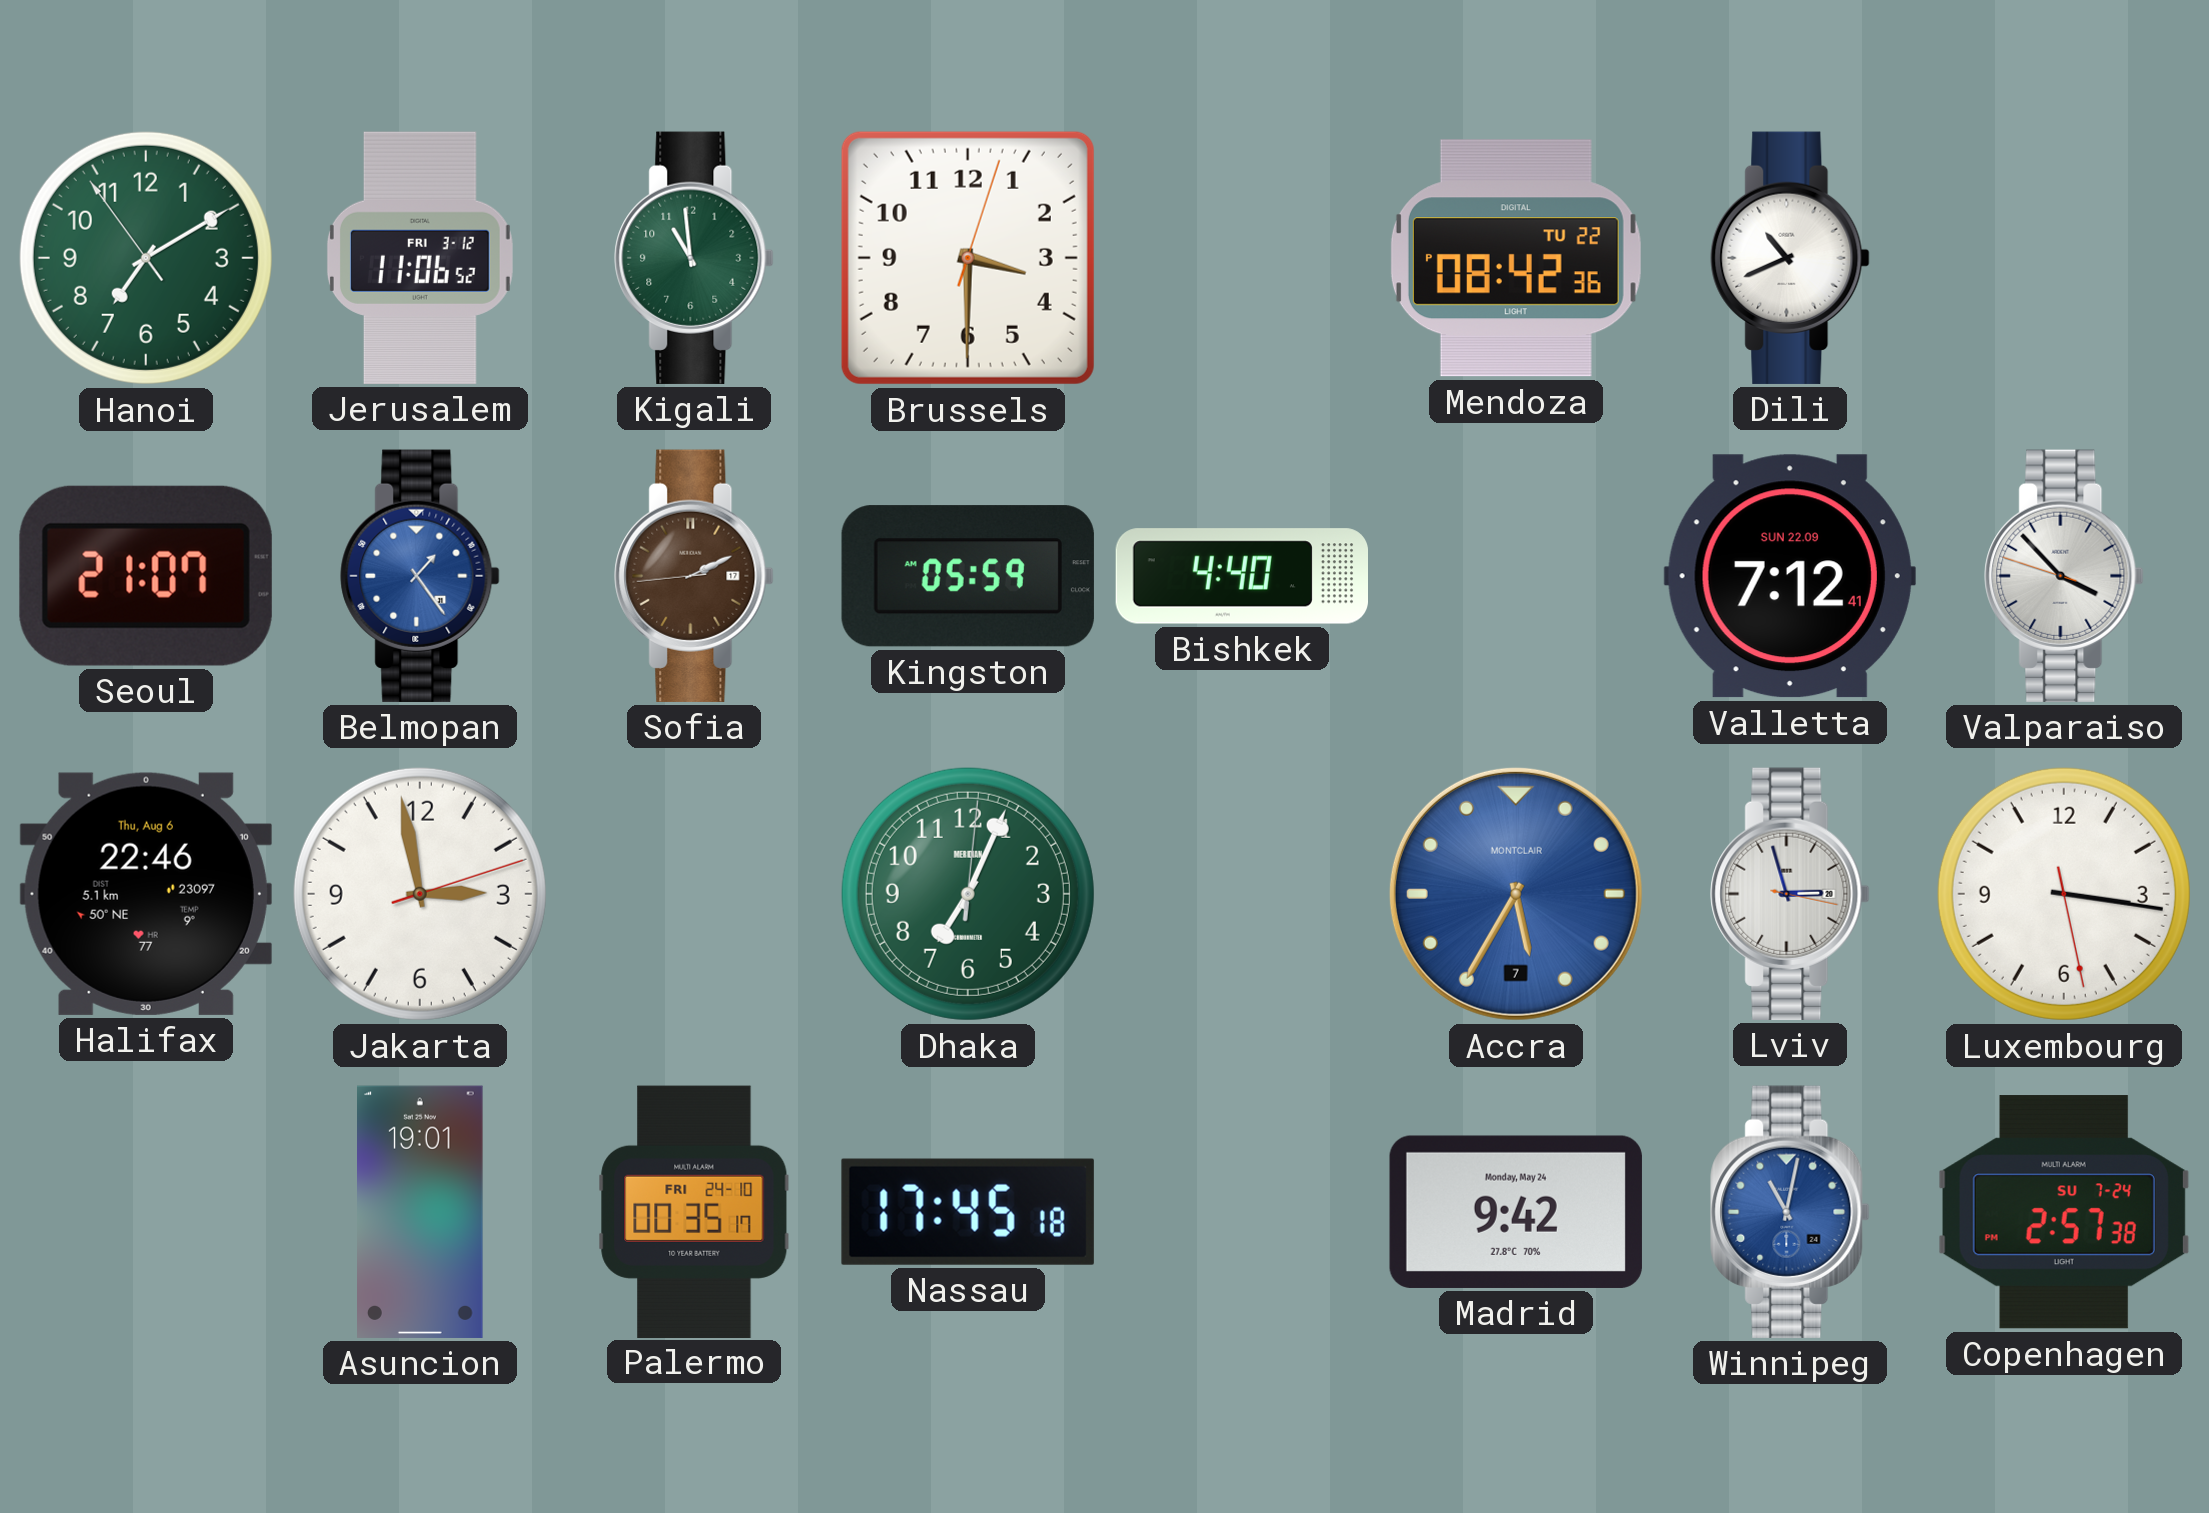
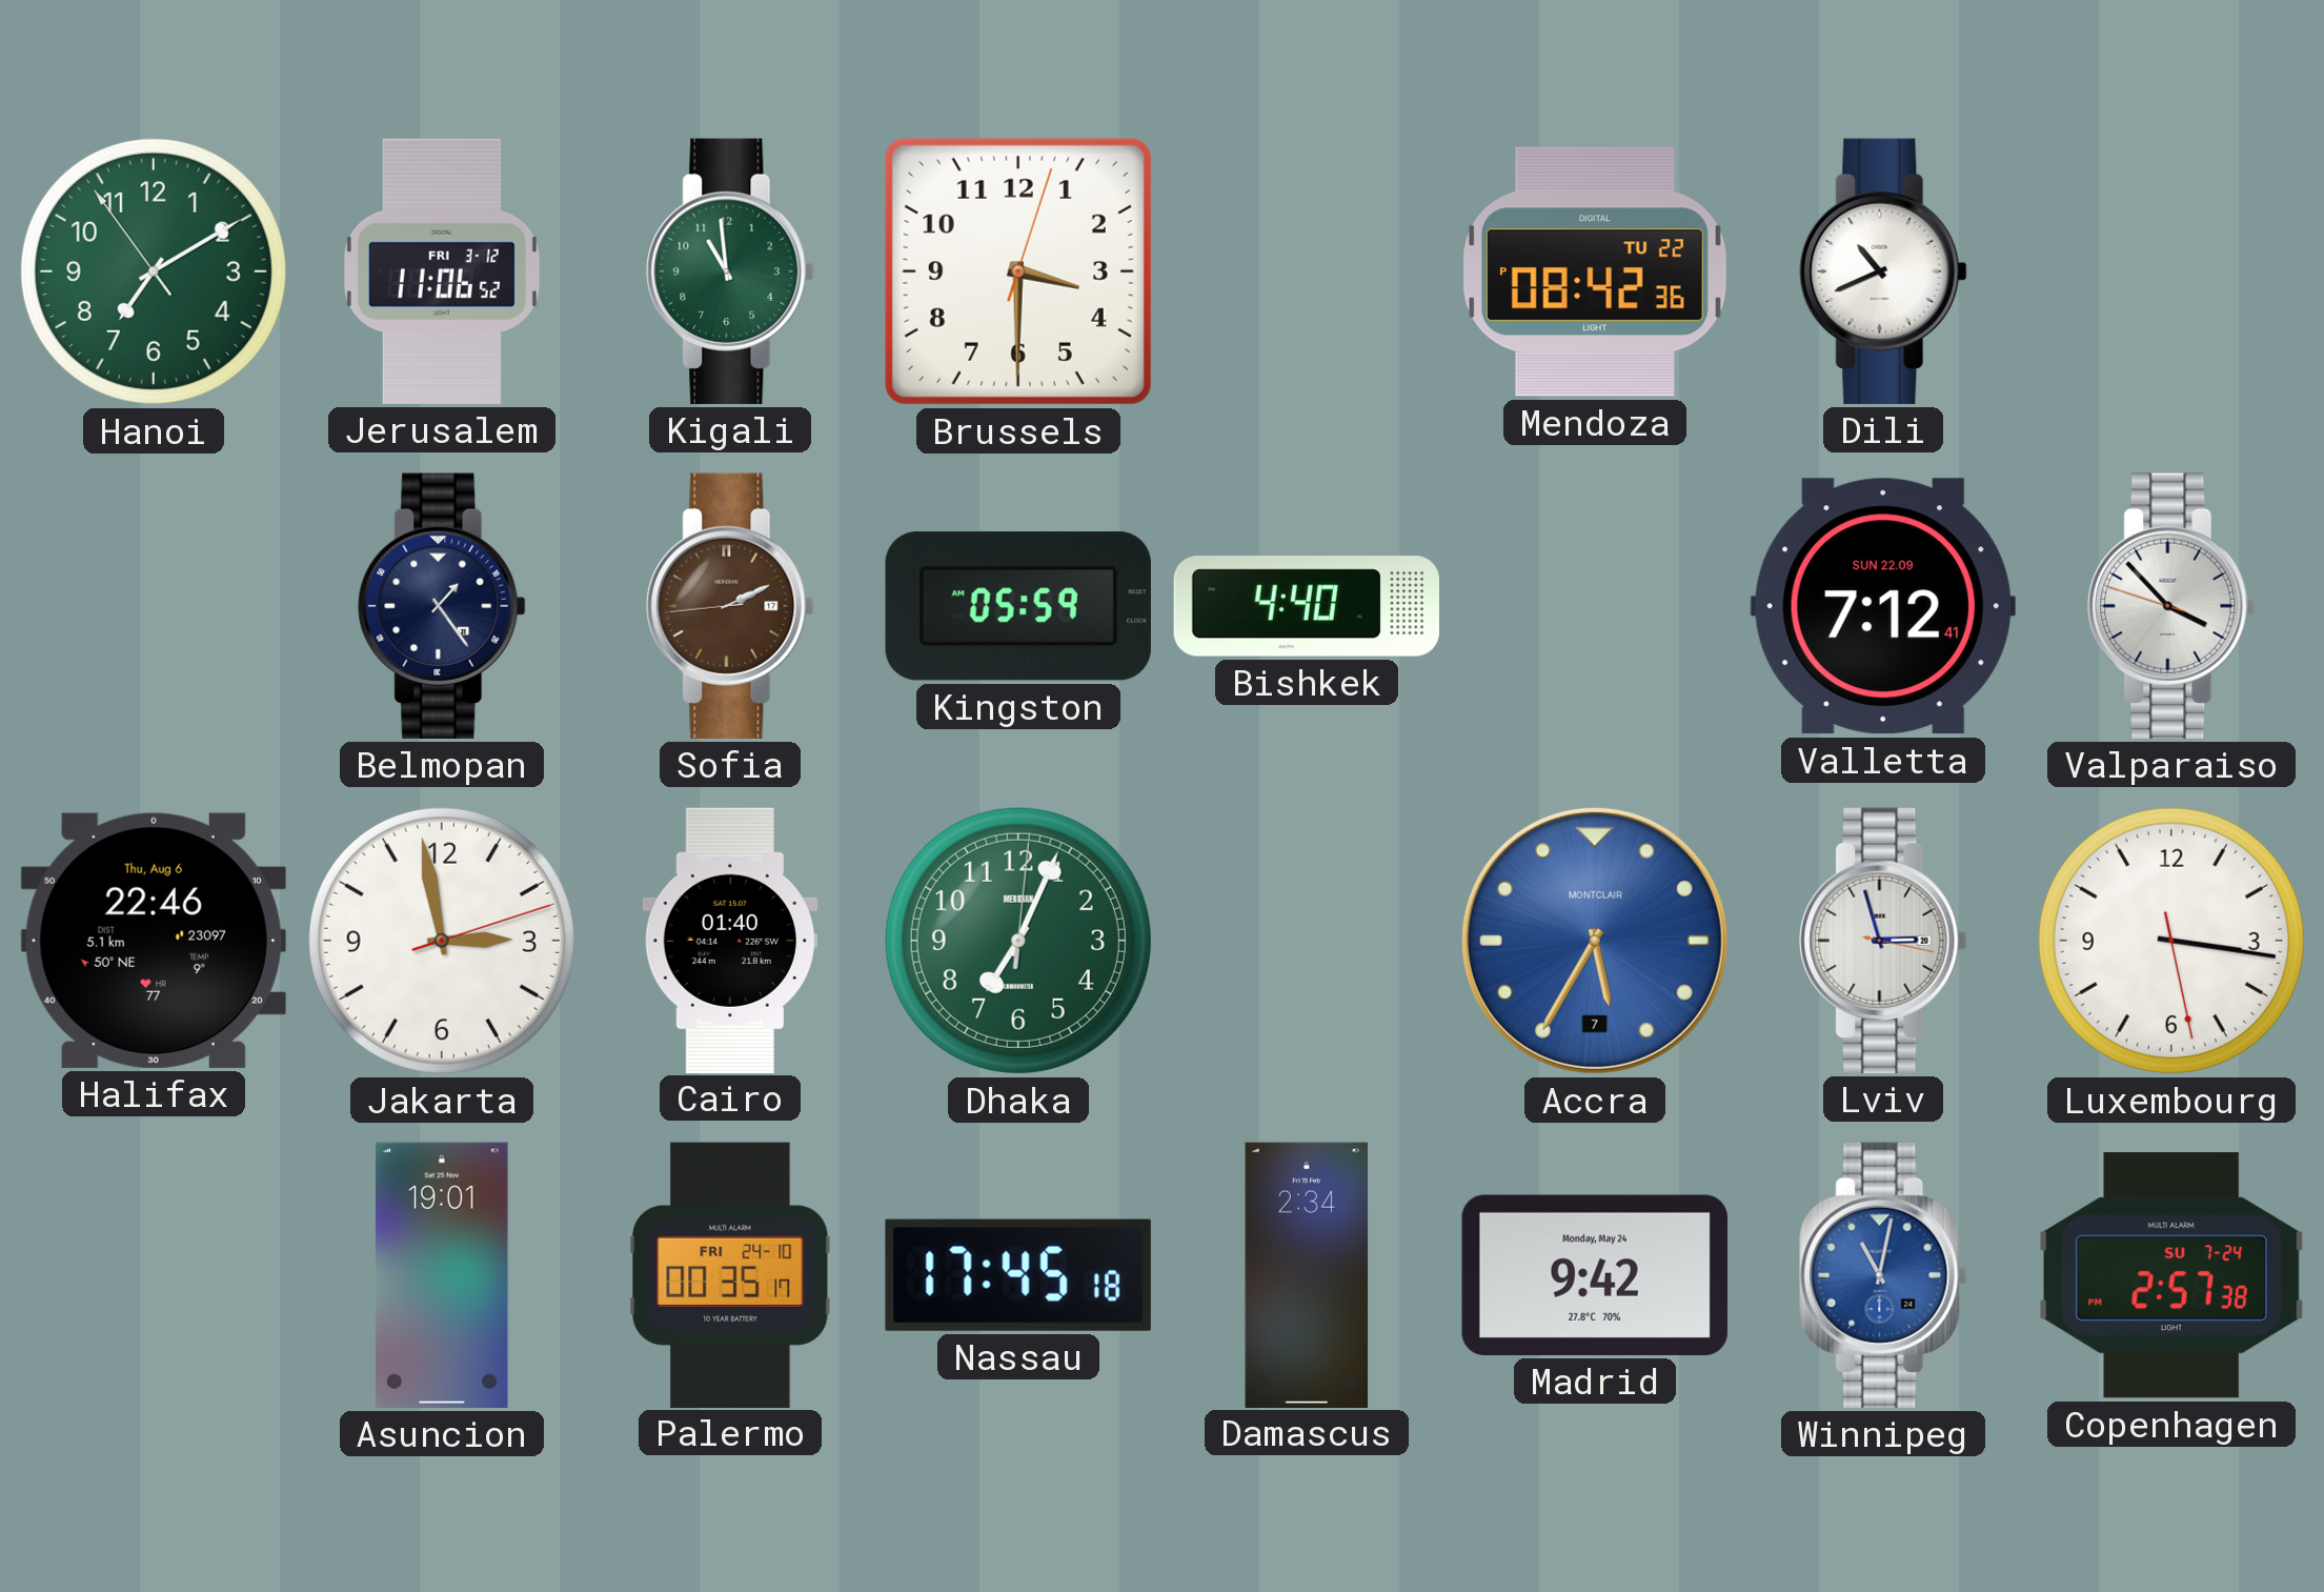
Seoul: 21:07 -> none (146, 576)
Belmopan dial: blue -> navy (442, 606)
Cairo: none -> 01:40 (729, 940)
Damascus: none -> 2:34 (1307, 1274)
